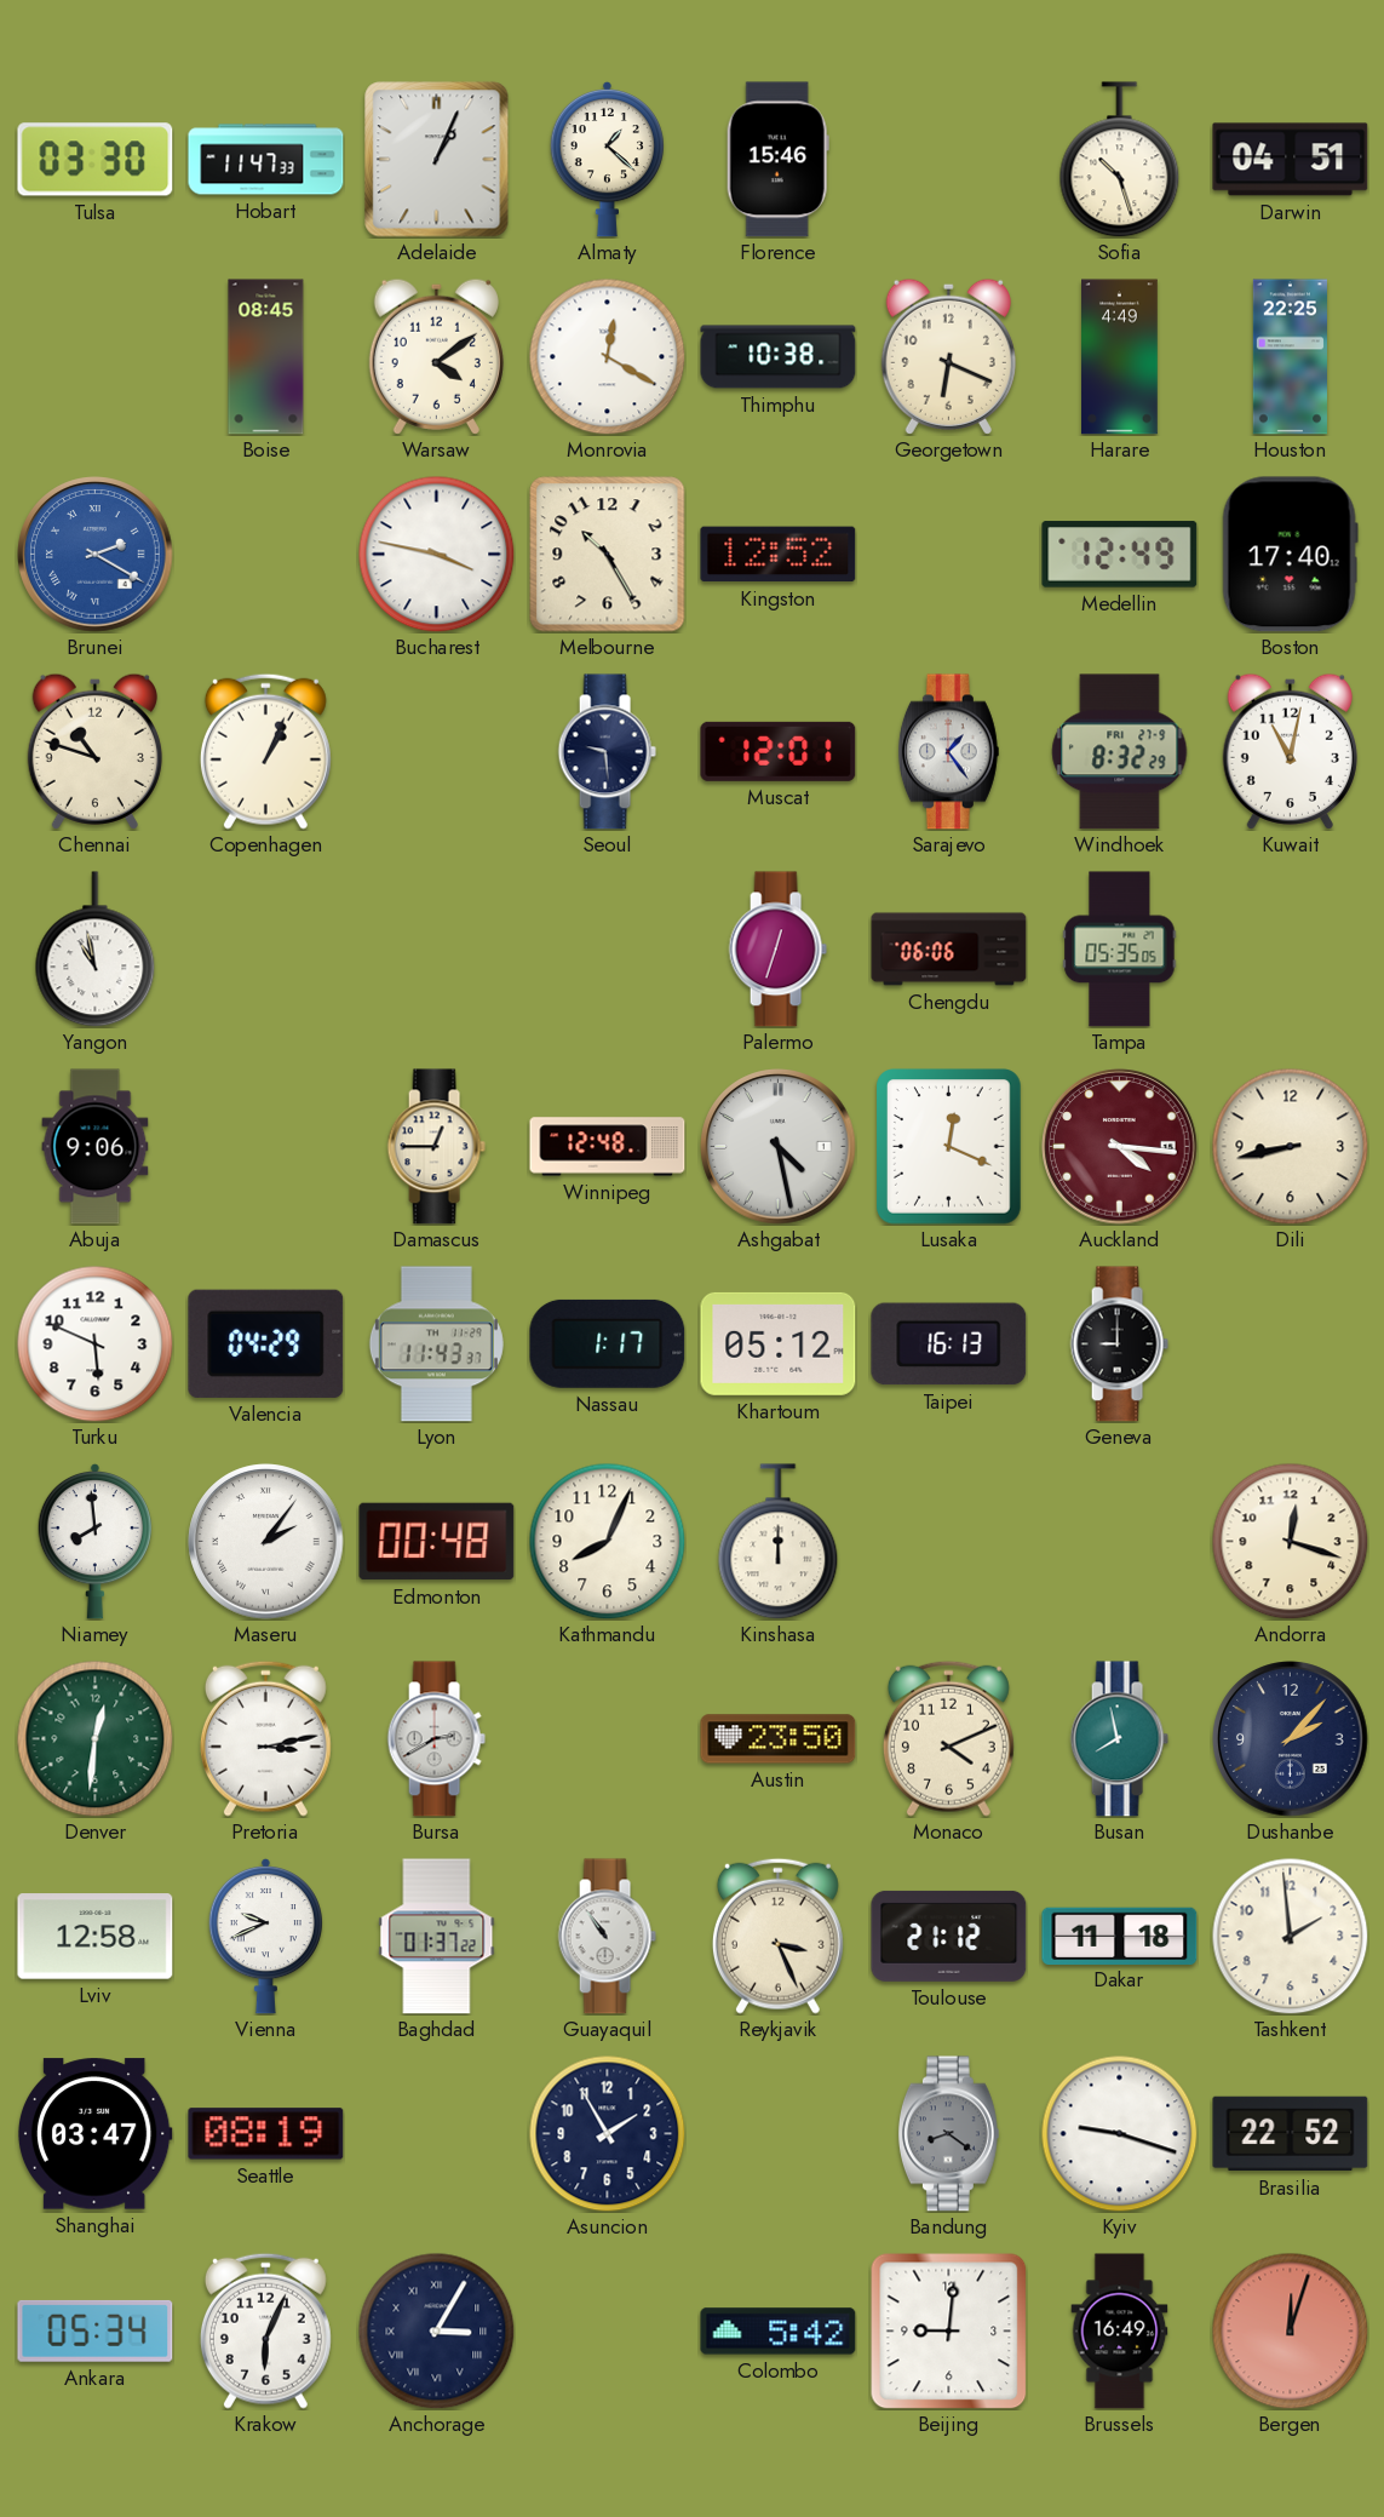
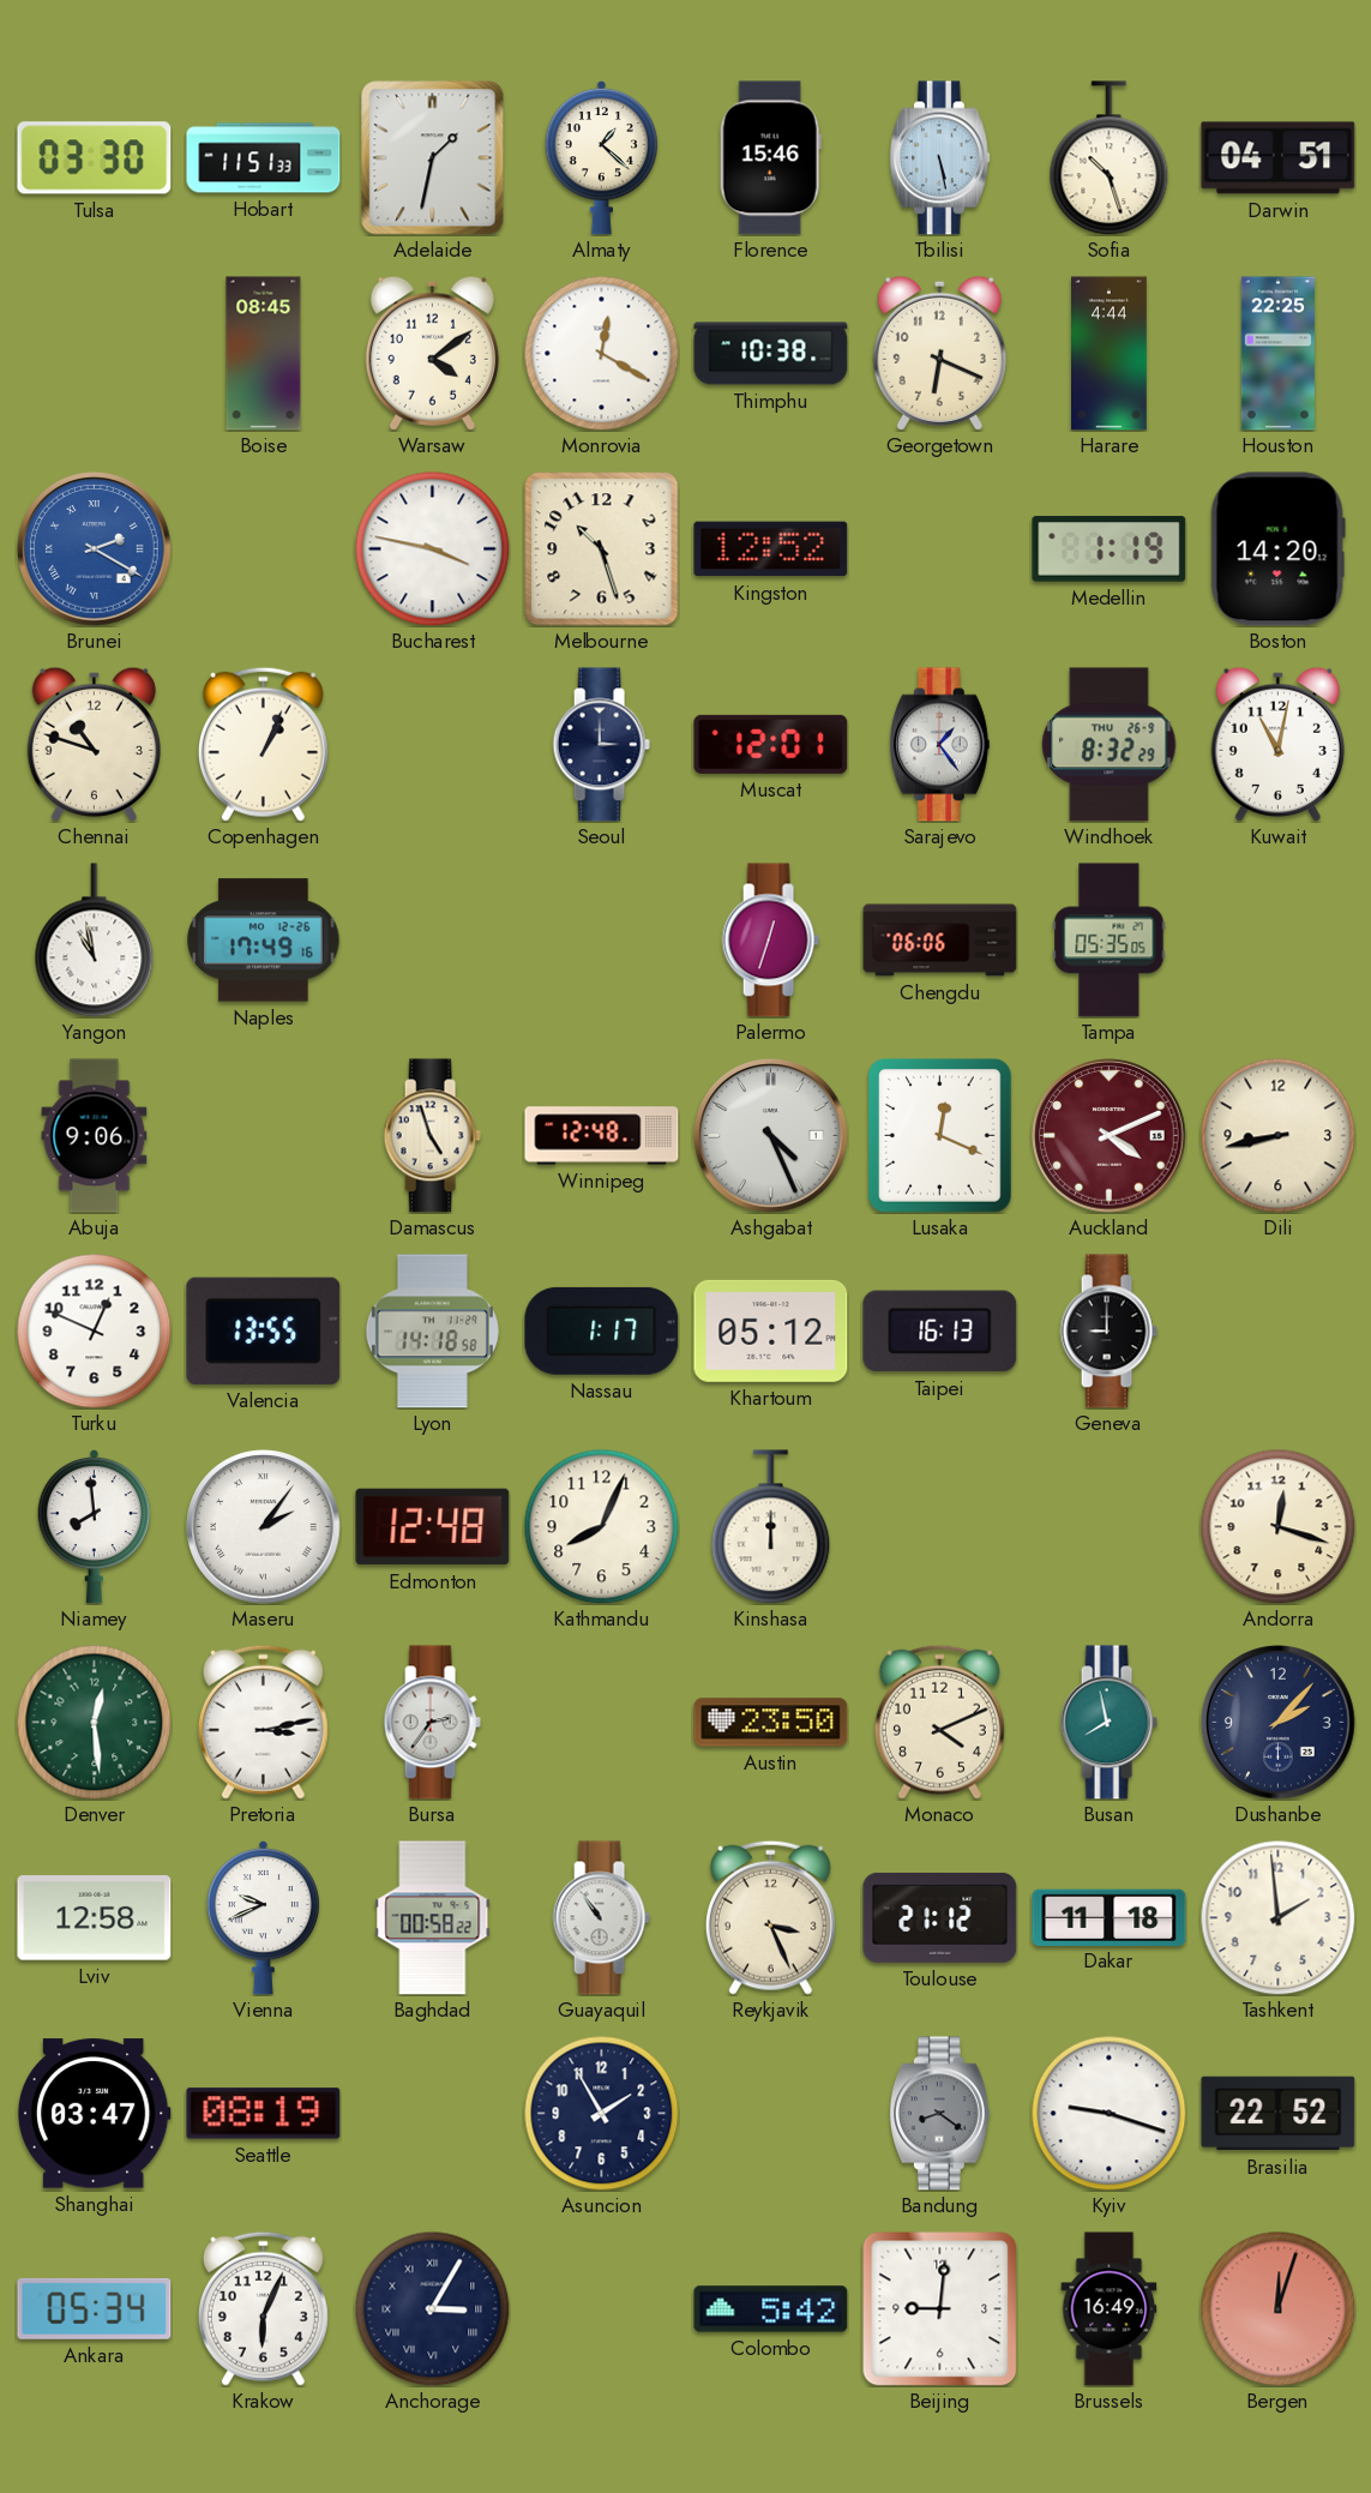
Hobart: 11:47 -> 11:51 (264, 158)
Adelaide: 1:04 -> 1:32 (433, 158)
Tbilisi: none -> 5:28 (939, 158)
Harare: 4:49 -> 4:44 (1110, 354)
Melbourne: 10:25 -> 10:27 (602, 549)
Medellin: 12:49 -> 1:19 (1110, 549)
Boston: 17:40 -> 14:20 (1277, 549)
Seoul: 9:29 -> 3:00 (601, 745)
Windhoek date: FRI 27-9 -> THU 26-9 (1110, 745)
Naples: none -> 17:49 (264, 941)
Damascus: 12:45 -> 4:57 (432, 1136)
Ashgabat: 4:28 -> 4:26 (771, 1136)
Auckland: 4:16 -> 4:11 (1110, 1136)
Turku: 5:49 -> 12:49 (94, 1330)
Valencia: 04:29 -> 13:55 (264, 1330)
Lyon: 11:43 -> 14:18 (432, 1332)
Edmonton: 00:48 -> 12:48 (433, 1527)
Denver: 12:31 -> 12:29 (94, 1722)
Bursa: 2:40 -> 2:36 (432, 1723)
Baghdad: 01:37 -> 00:58 (433, 1918)
